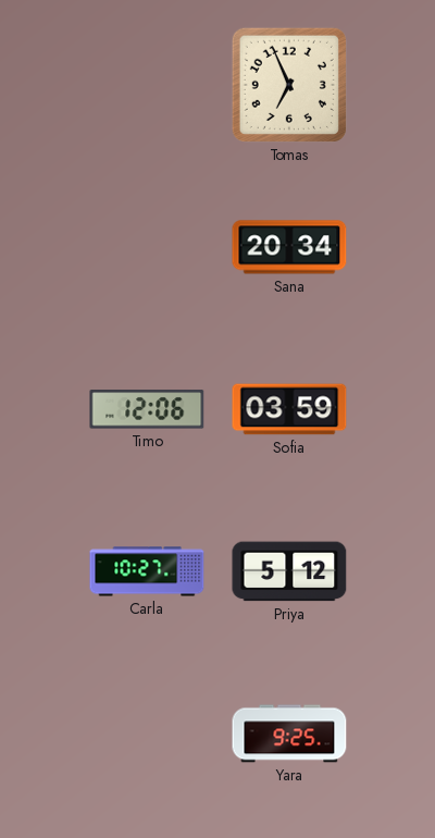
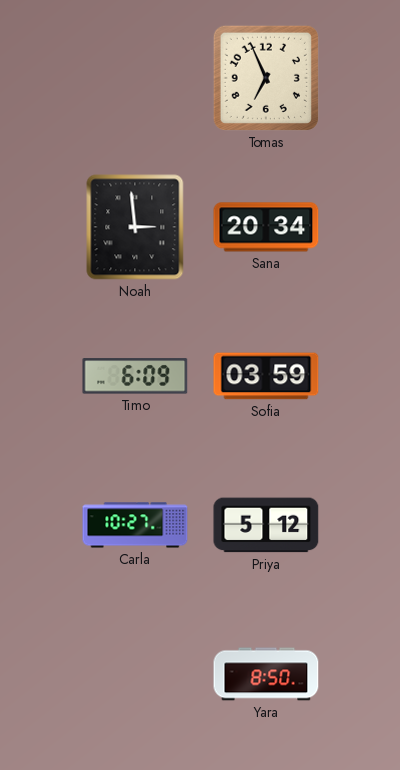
Noah: none -> 2:59 (135, 227)
Timo: 12:06 -> 6:09 (135, 376)
Yara: 9:25 -> 8:50 (266, 674)
